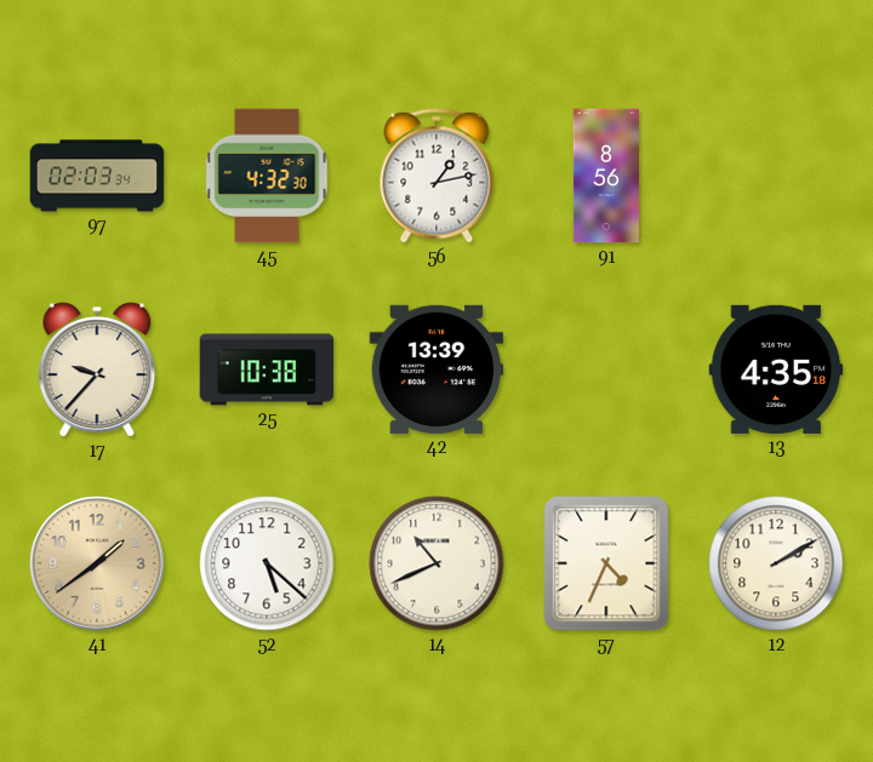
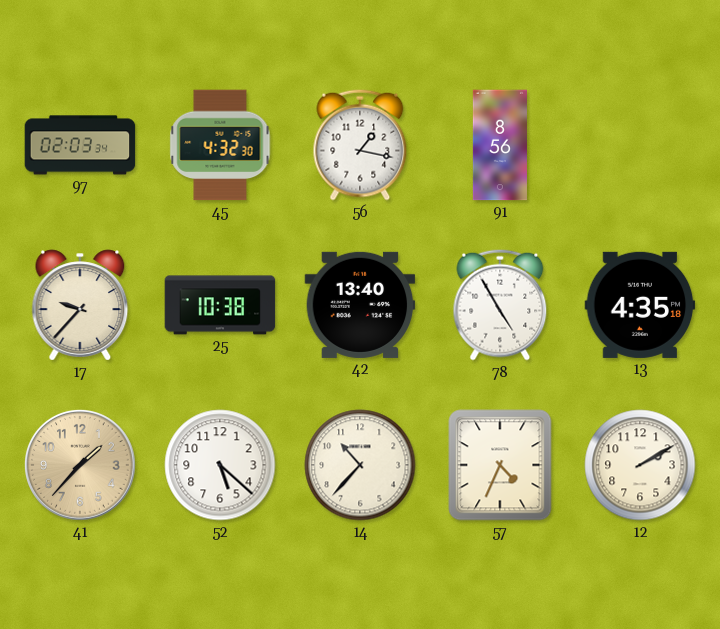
56: 1:13 -> 1:17 (360, 145)
42: 13:39 -> 13:40 (360, 305)
78: none -> 4:55 (500, 305)
41: 1:39 -> 1:37 (81, 466)
14: 10:41 -> 10:37 (360, 465)
